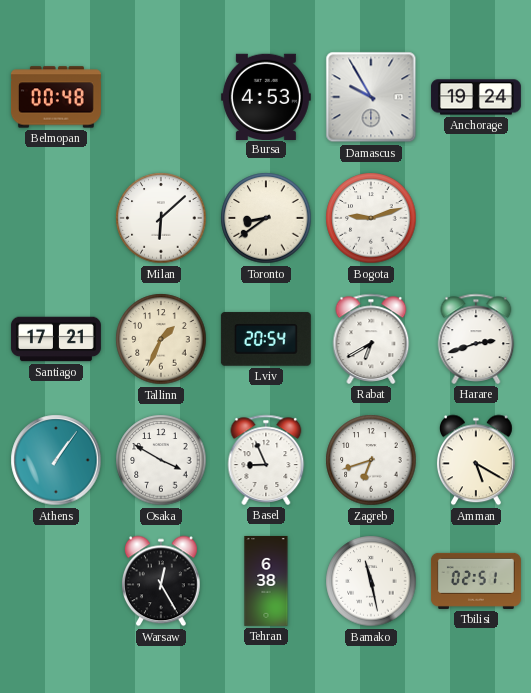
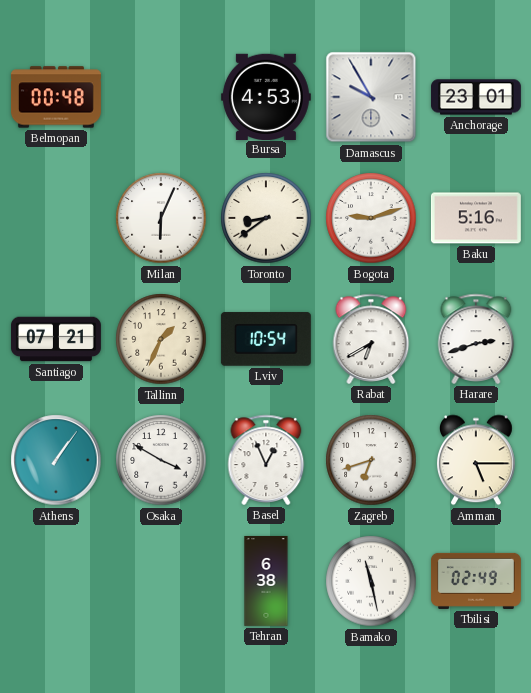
Anchorage: 19:24 -> 23:01 (476, 97)
Milan: 6:08 -> 6:04 (161, 218)
Baku: none -> 5:16 (476, 218)
Santiago: 17:21 -> 07:21 (56, 339)
Lviv: 20:54 -> 10:54 (266, 339)
Basel: 8:56 -> 12:56 (266, 460)
Amman: 5:20 -> 5:15 (476, 460)
Warsaw: 12:25 -> none (161, 581)
Tbilisi: 02:51 -> 02:49 (476, 581)
